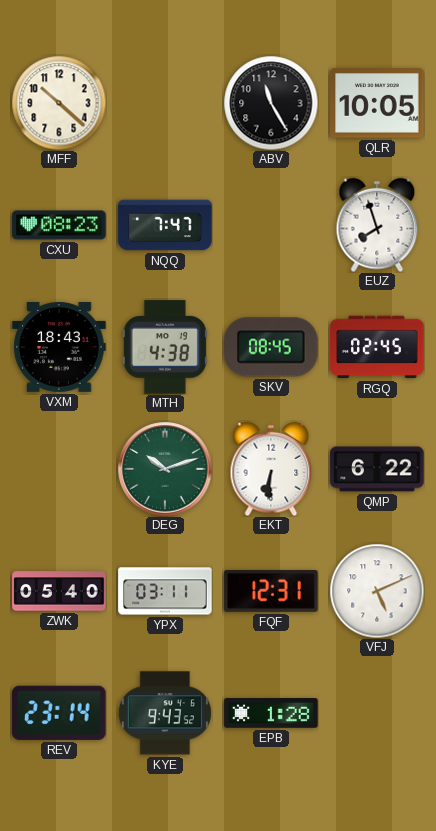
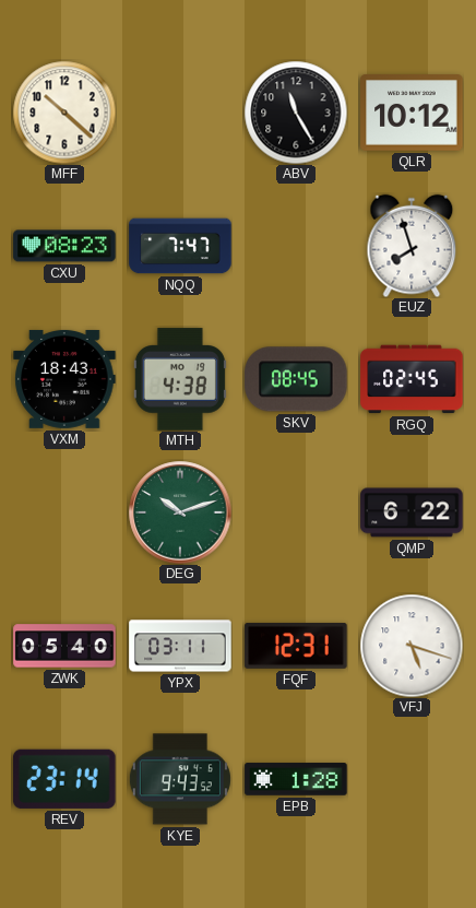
QLR: 10:05 -> 10:12 (412, 113)
EKT: 6:31 -> none (271, 469)
VFJ: 5:11 -> 5:18 (412, 646)
